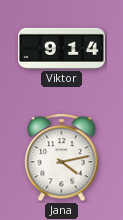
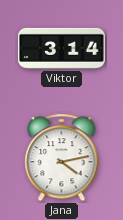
Viktor: 9:14 -> 3:14 (62, 48)
